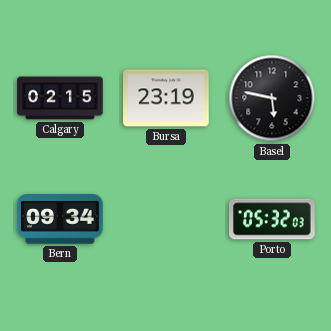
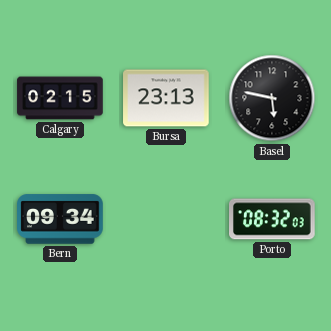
Bursa: 23:19 -> 23:13 (166, 98)
Porto: 05:32 -> 08:32 (272, 219)
